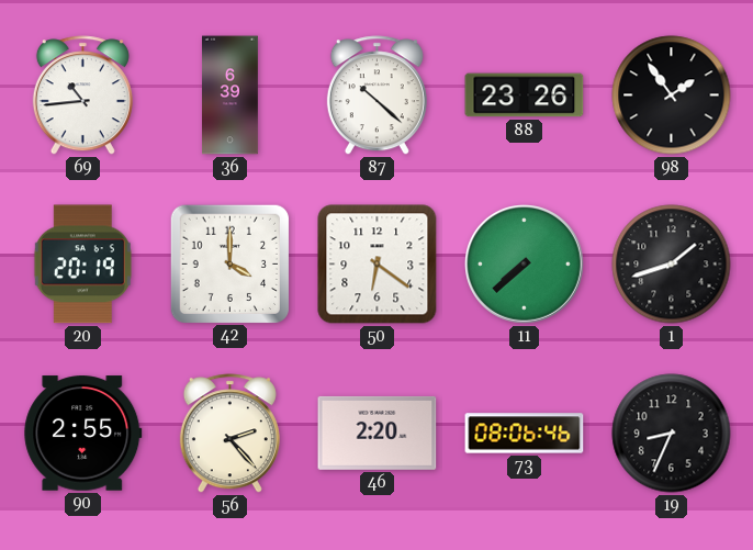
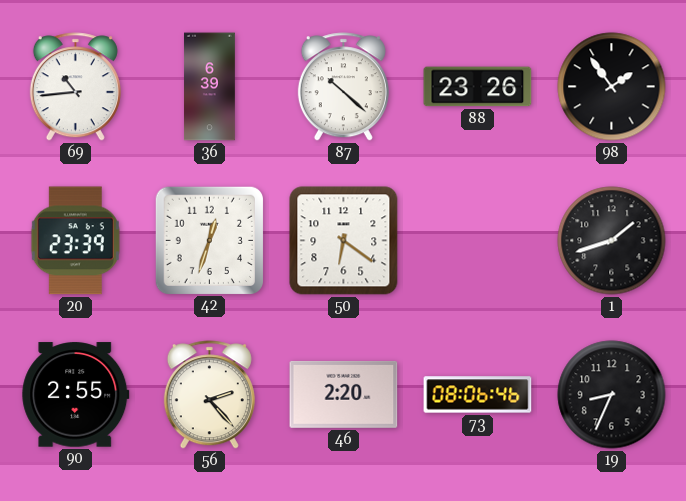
20: 20:19 -> 23:39 (75, 241)
42: 4:00 -> 12:33 (209, 240)
11: 7:38 -> none (525, 265)
